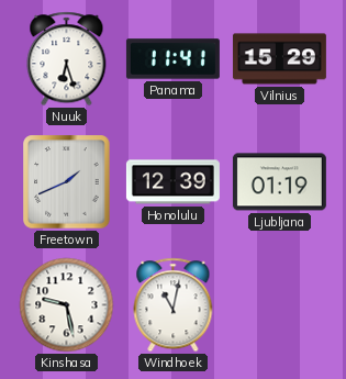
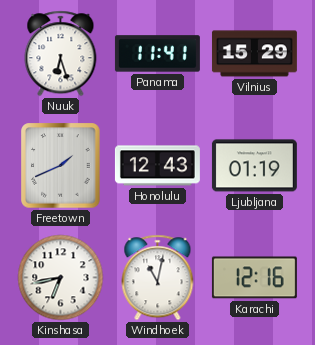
Honolulu: 12:39 -> 12:43 (157, 166)
Kinshasa: 9:28 -> 6:43 (61, 278)
Karachi: none -> 12:16 (254, 278)
